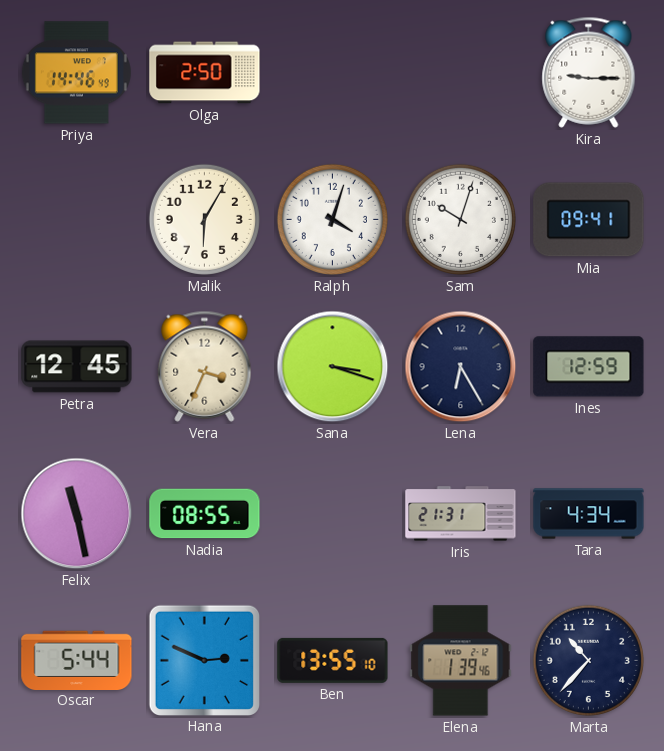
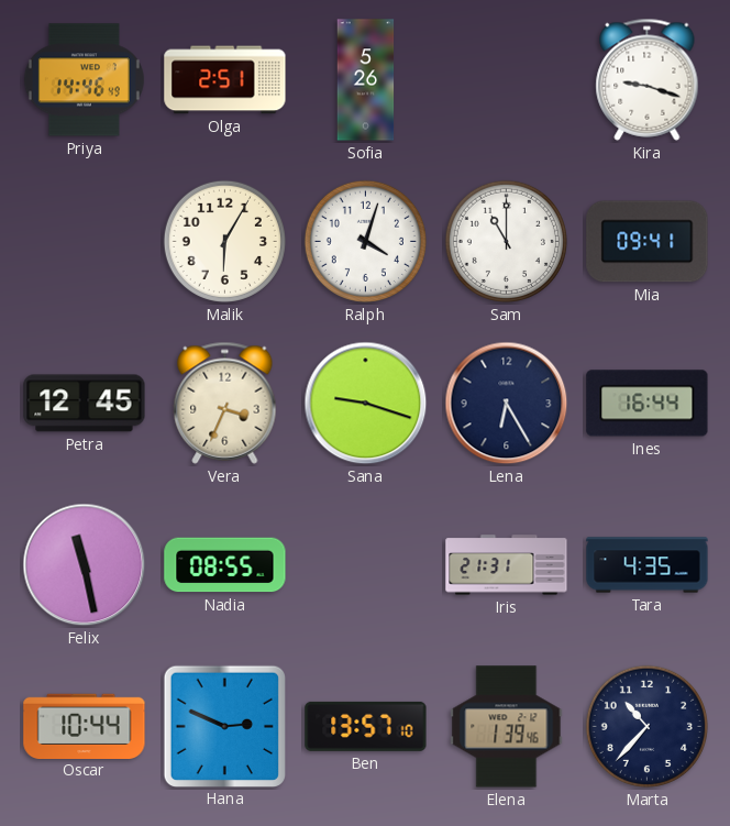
Olga: 2:50 -> 2:51 (225, 80)
Sofia: none -> 5:26 (366, 80)
Kira: 9:15 -> 9:18 (648, 79)
Sam: 10:03 -> 11:00 (506, 241)
Sana: 3:18 -> 9:18 (366, 404)
Ines: 12:59 -> 16:44 (648, 404)
Tara: 4:34 -> 4:35 (648, 565)
Oscar: 5:44 -> 10:44 (85, 726)
Ben: 13:55 -> 13:57 (366, 726)
